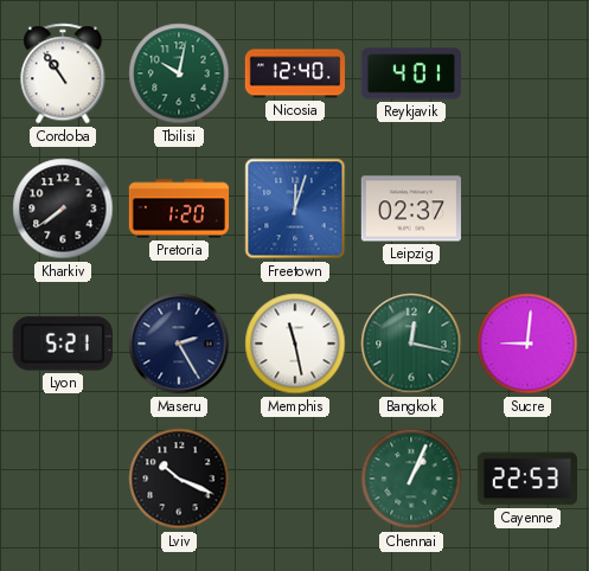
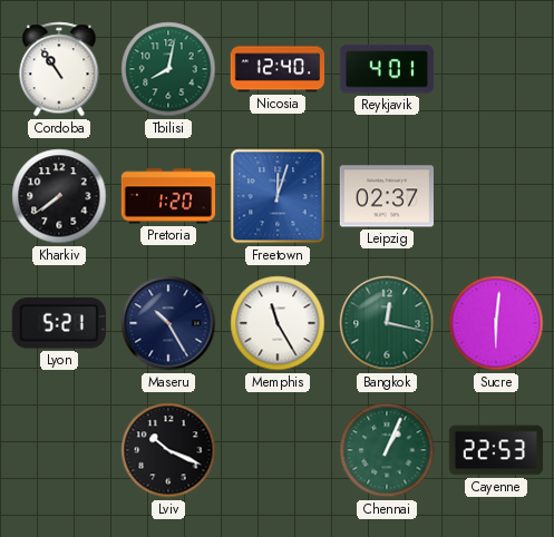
Tbilisi: 10:02 -> 8:02 (168, 69)
Maseru: 2:25 -> 10:25 (168, 323)
Memphis: 11:28 -> 11:25 (278, 323)
Sucre: 9:01 -> 6:01 (496, 323)
